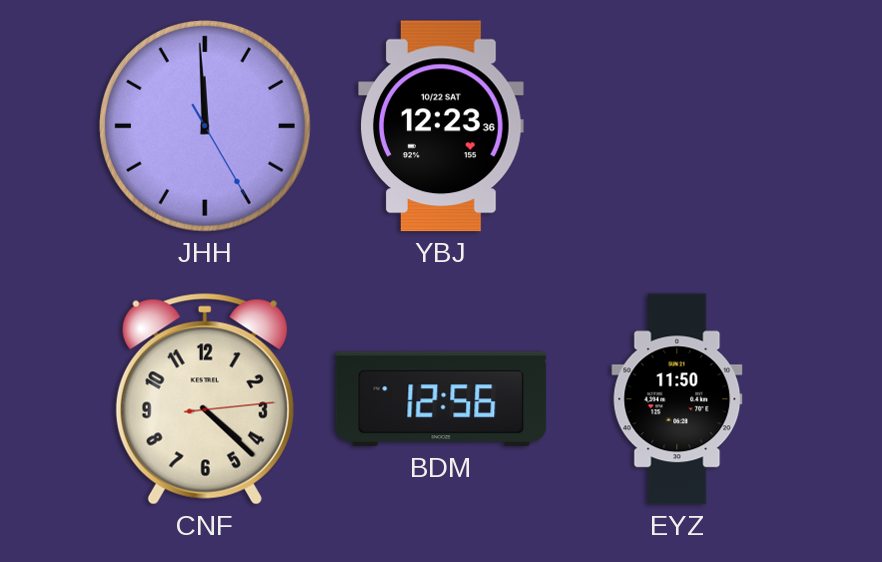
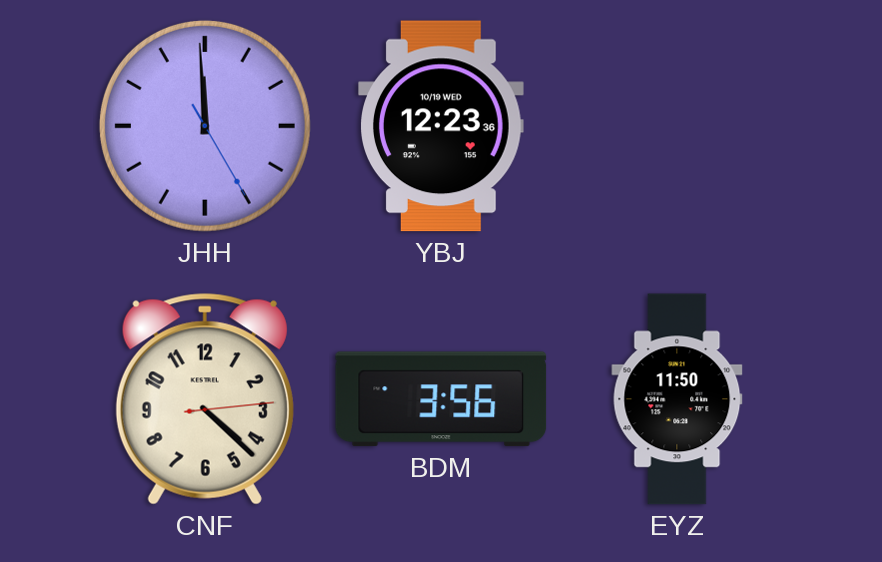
YBJ date: 10/22 SAT -> 10/19 WED (442, 126)
BDM: 12:56 -> 3:56 (441, 399)
